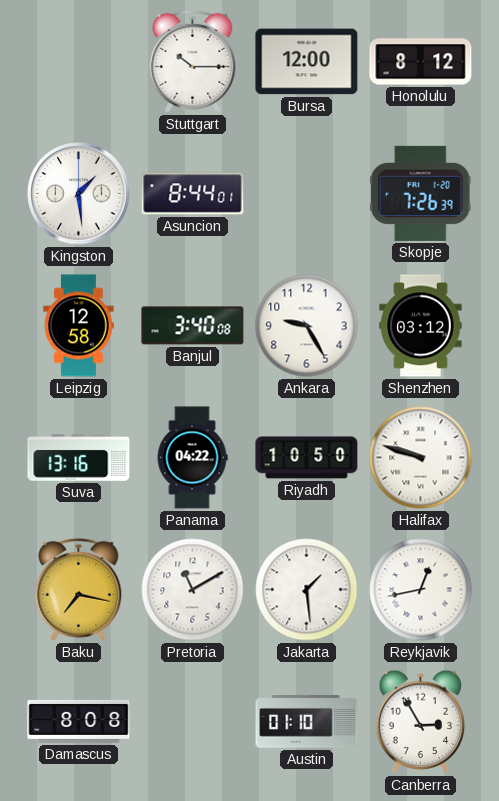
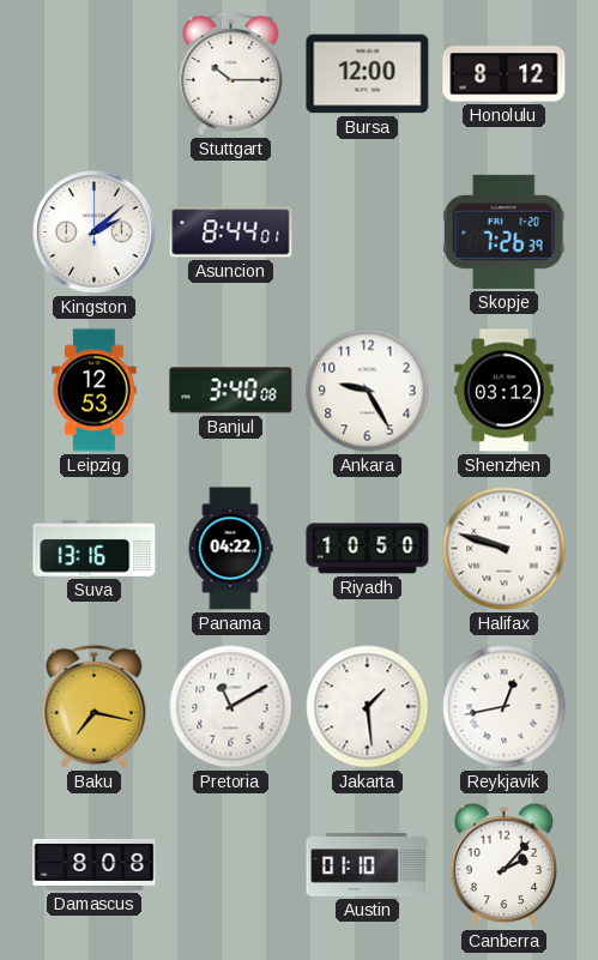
Kingston: 1:29 -> 2:08 (95, 233)
Leipzig: 12:58 -> 12:53 (95, 391)
Canberra: 2:55 -> 2:07 (505, 865)
